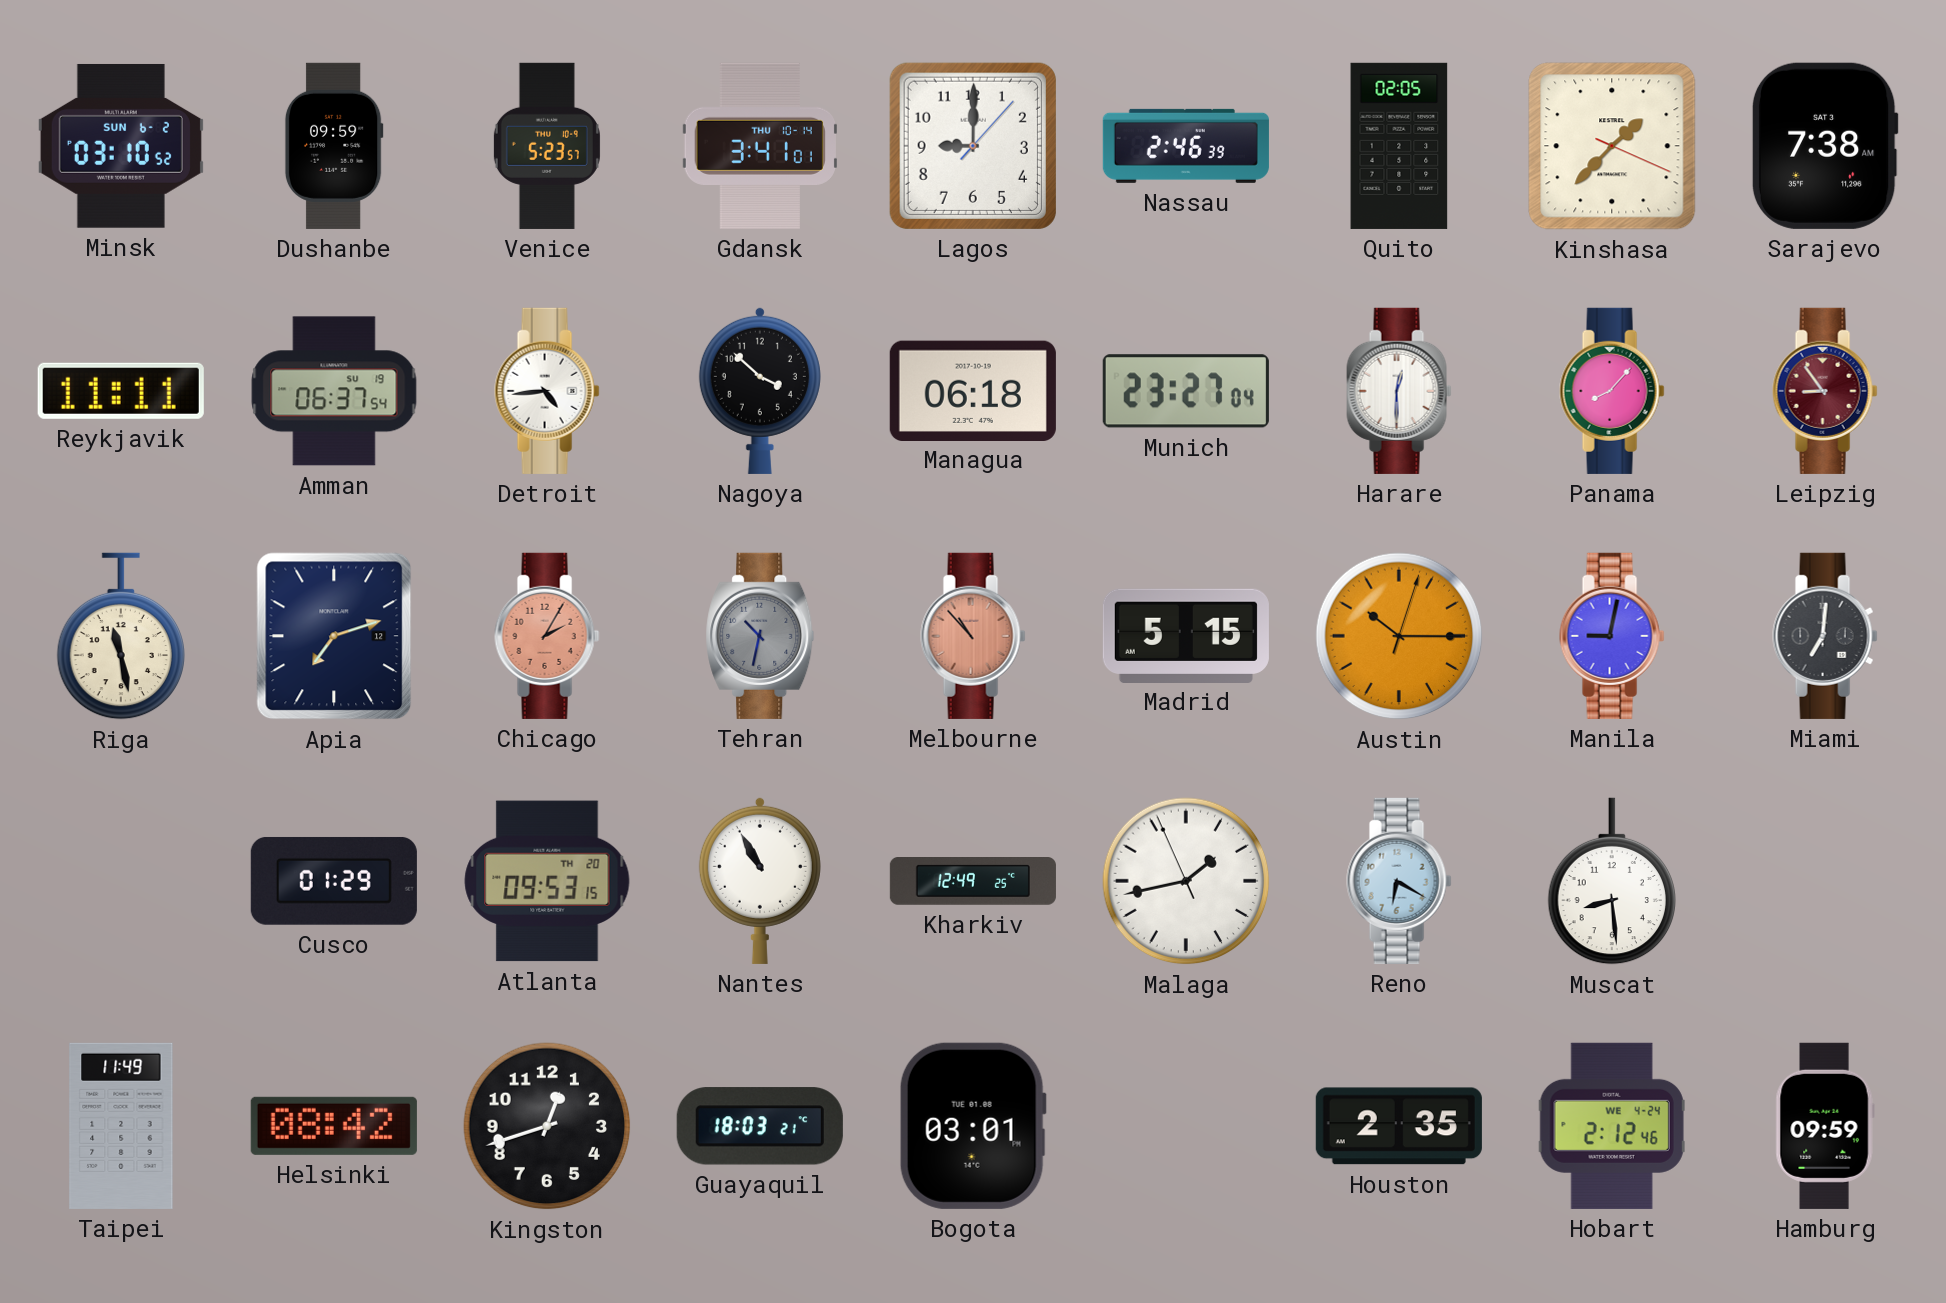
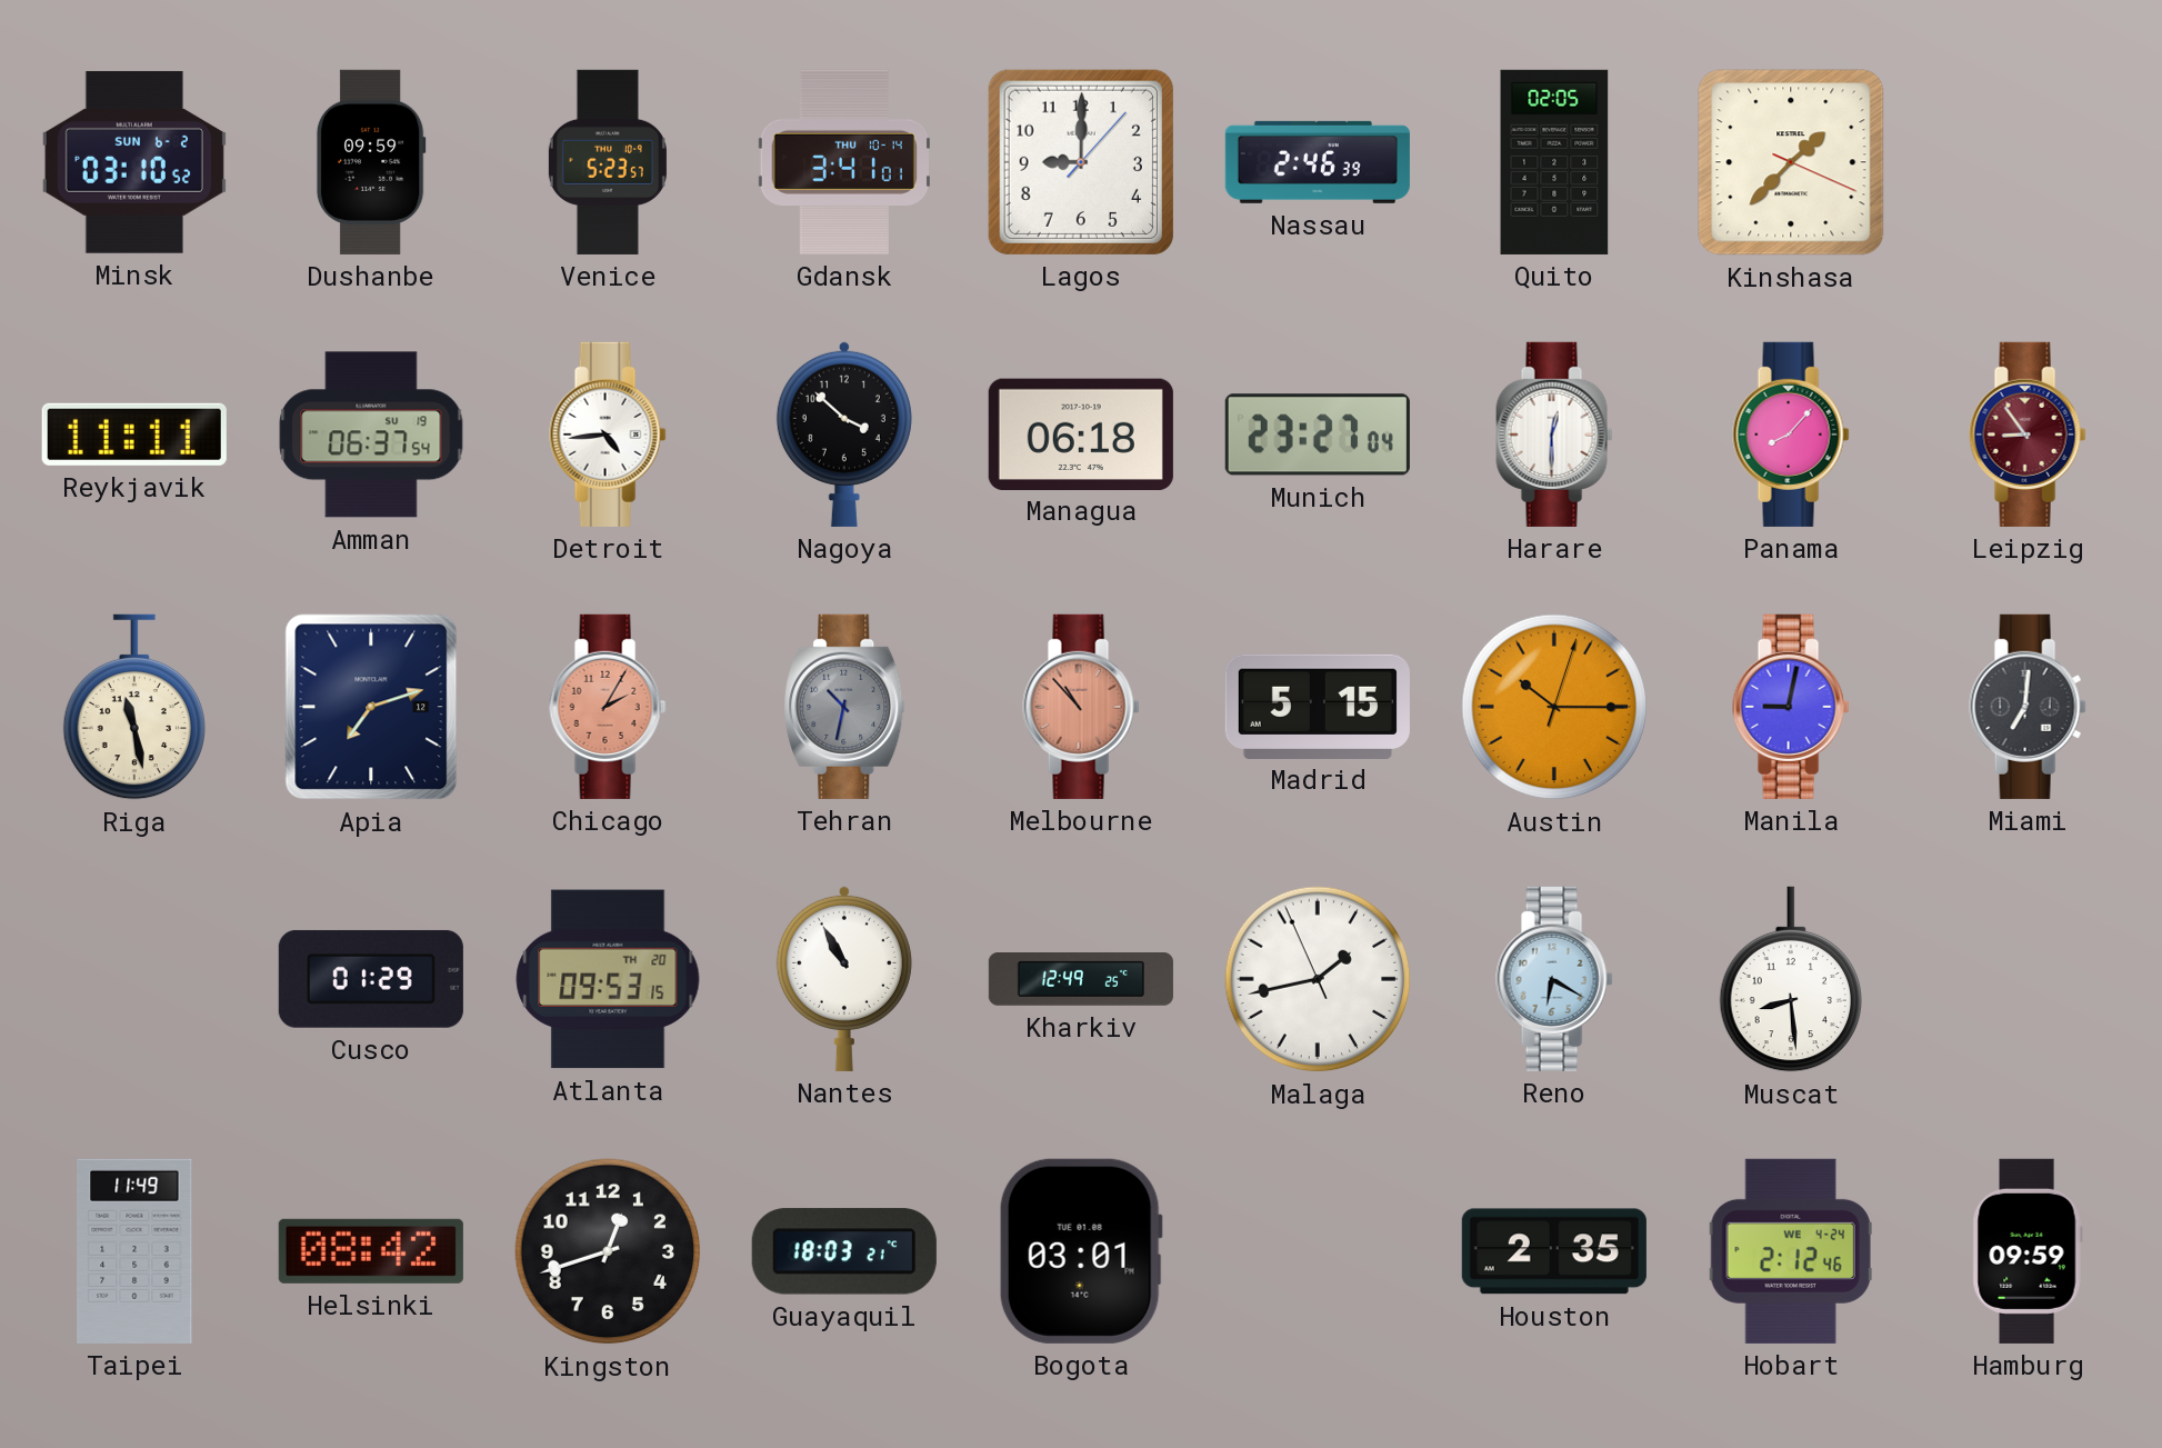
Sarajevo: 7:38 -> none (1825, 146)
